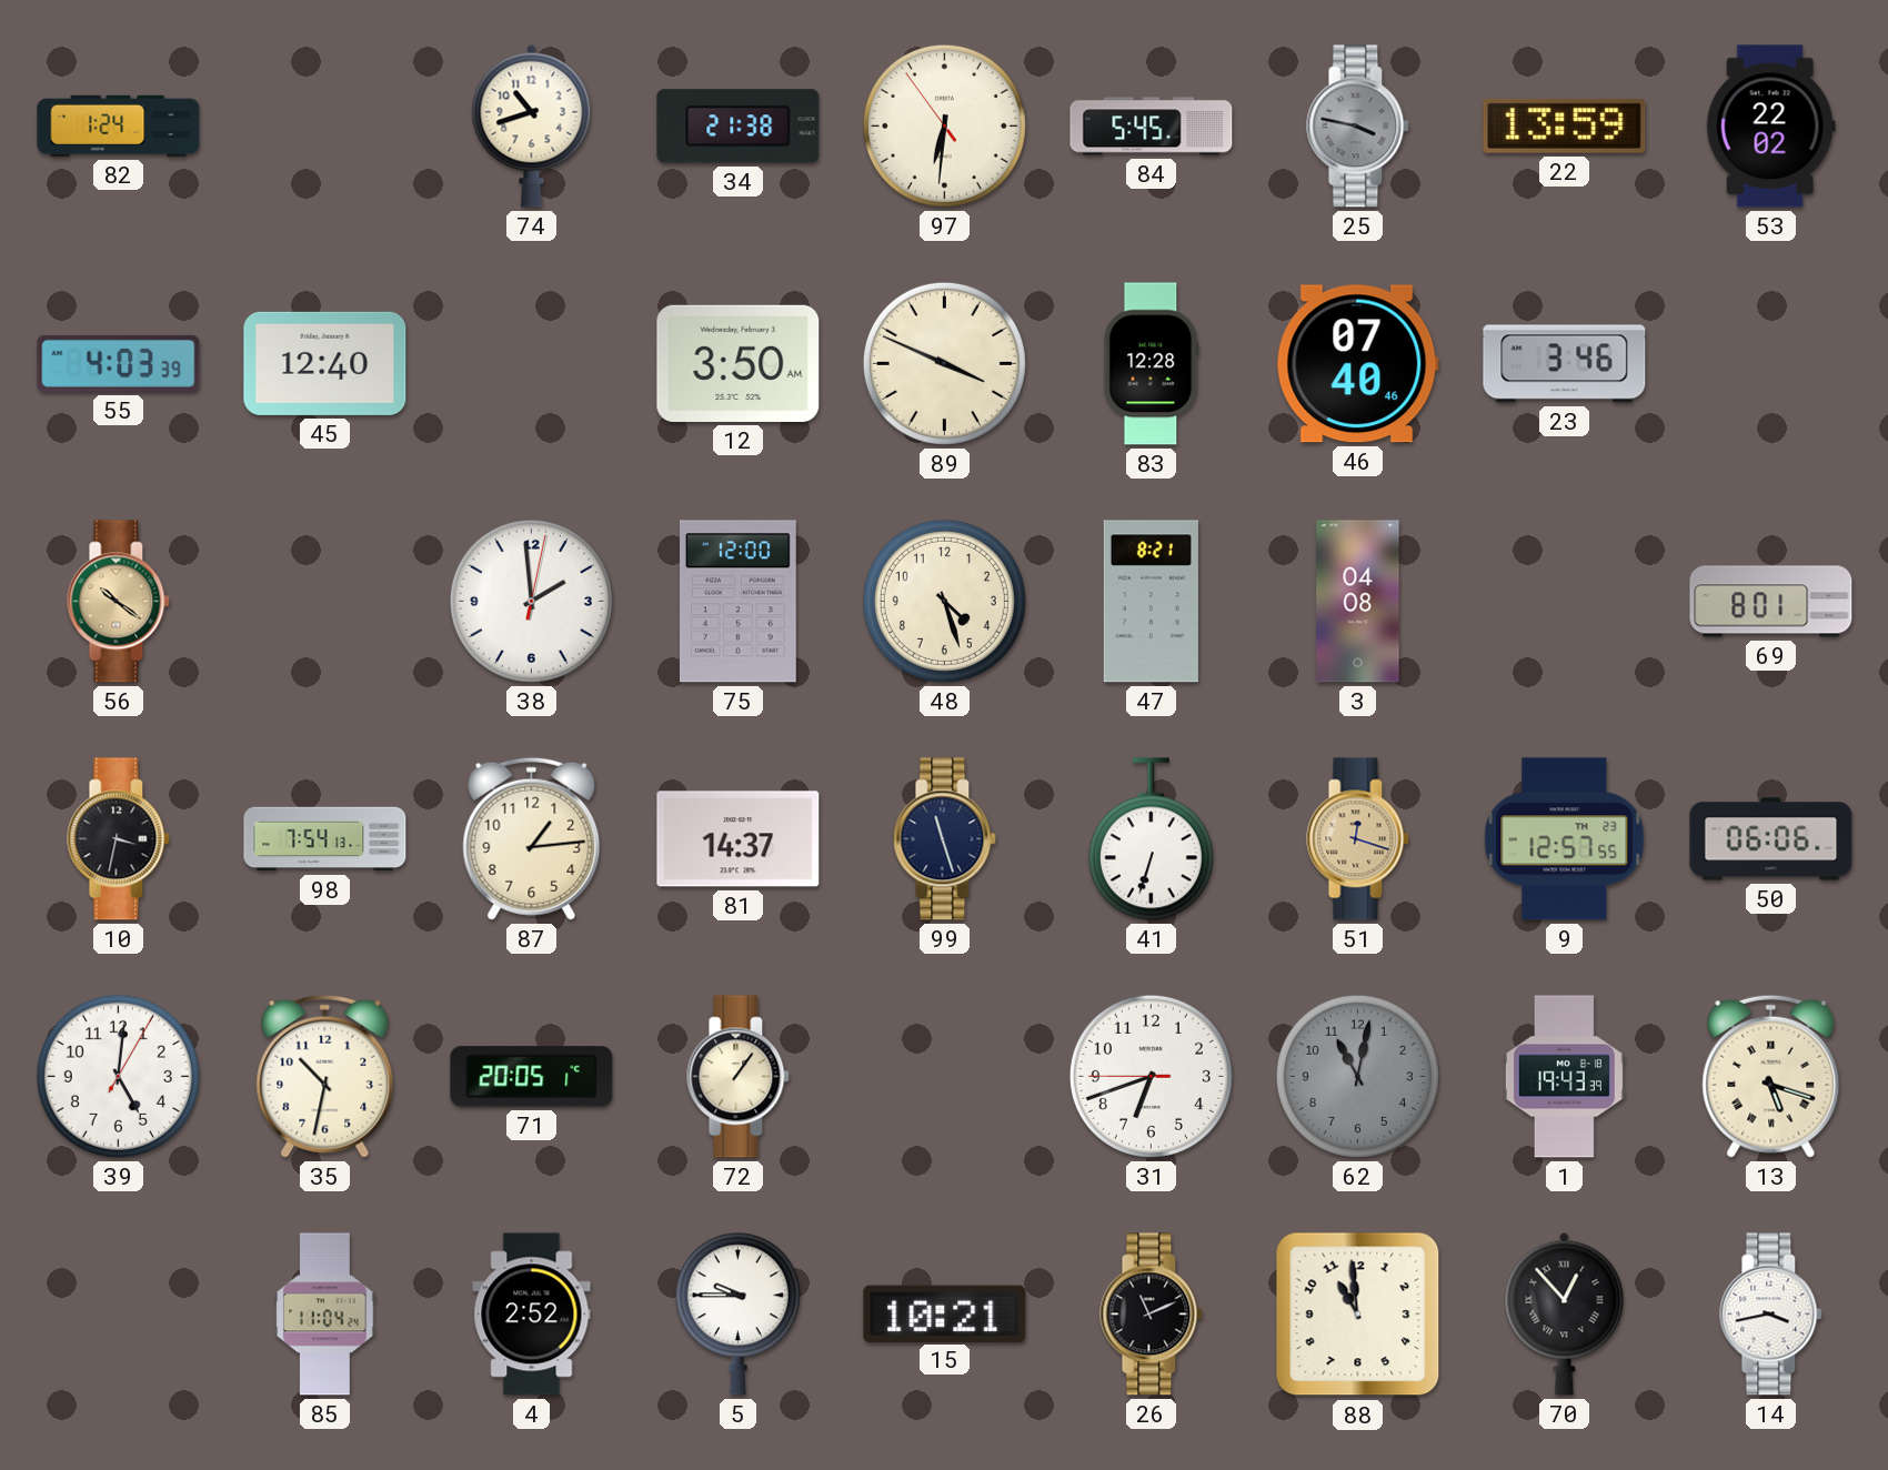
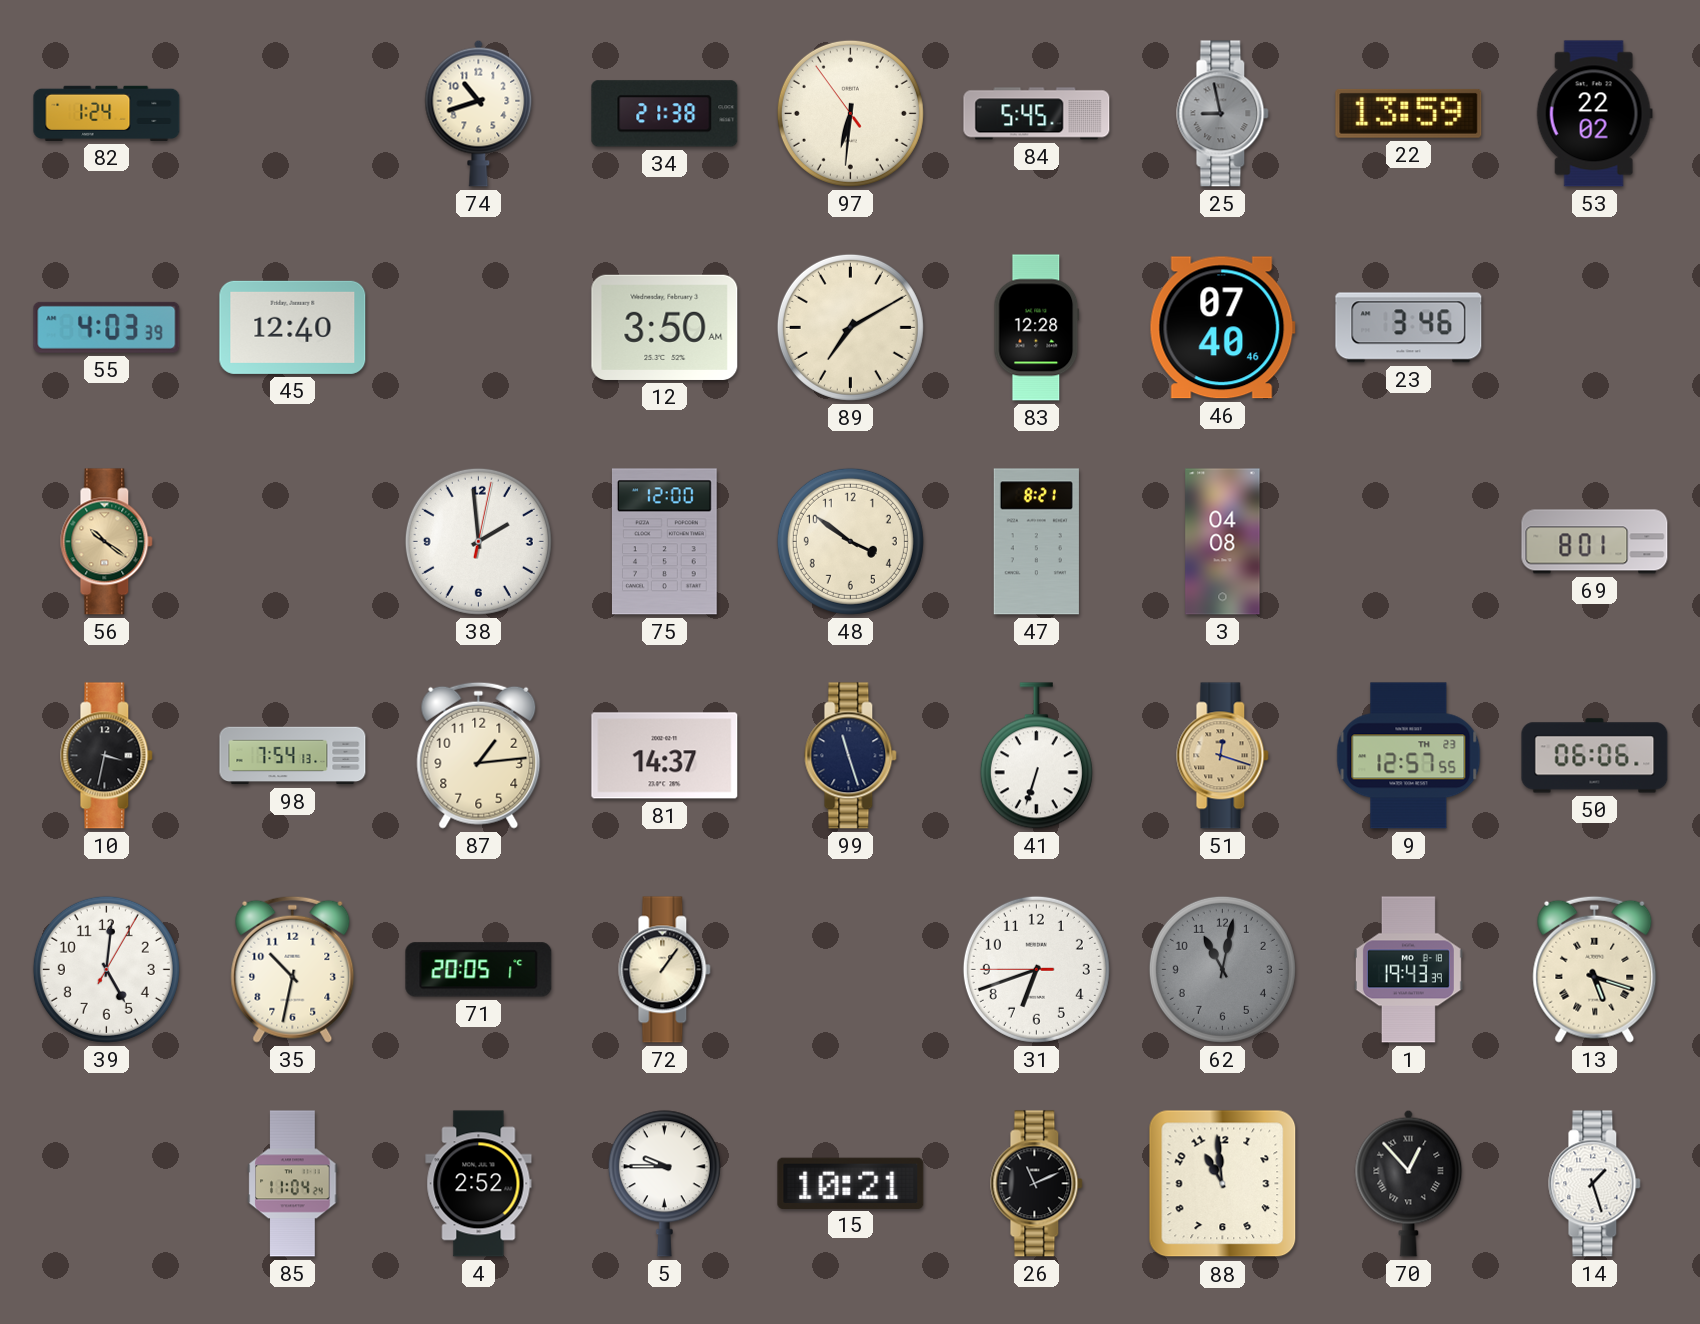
25: 3:47 -> 8:58 (1223, 114)
89: 3:49 -> 7:10 (850, 327)
48: 4:27 -> 3:51 (850, 541)
14: 3:43 -> 1:27 (1595, 1184)
